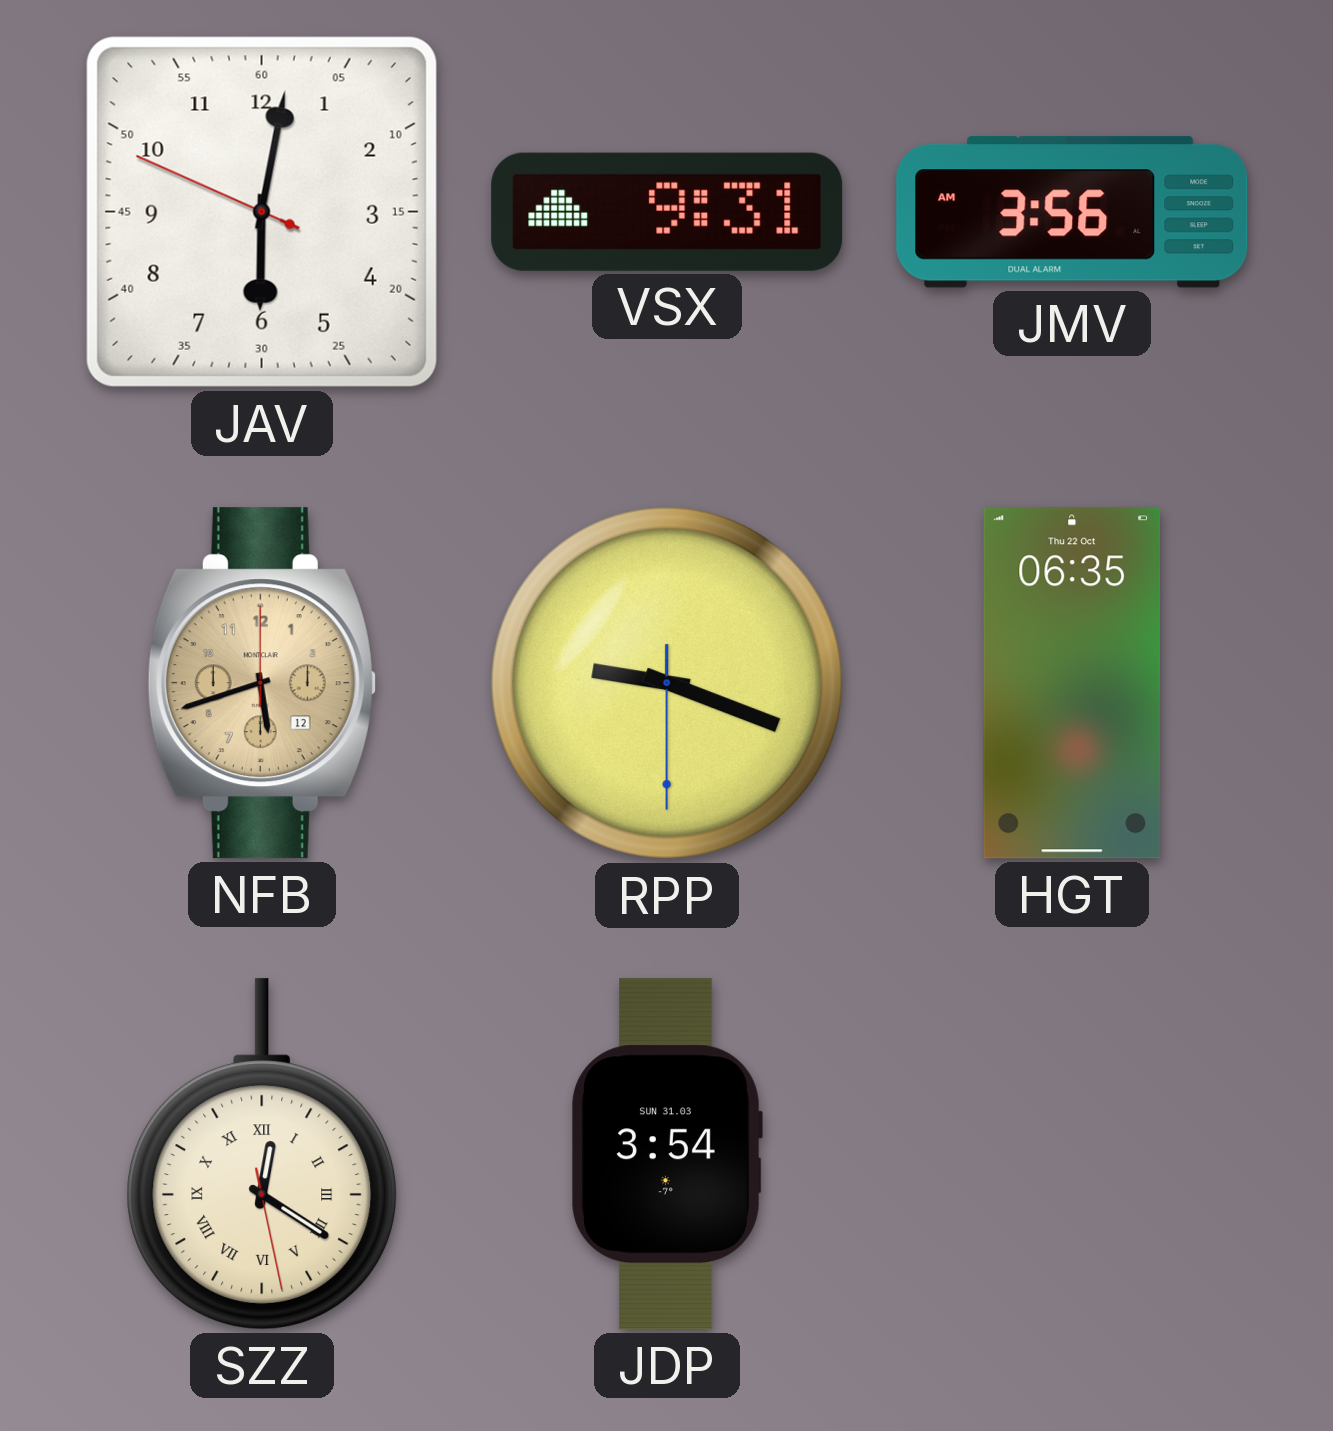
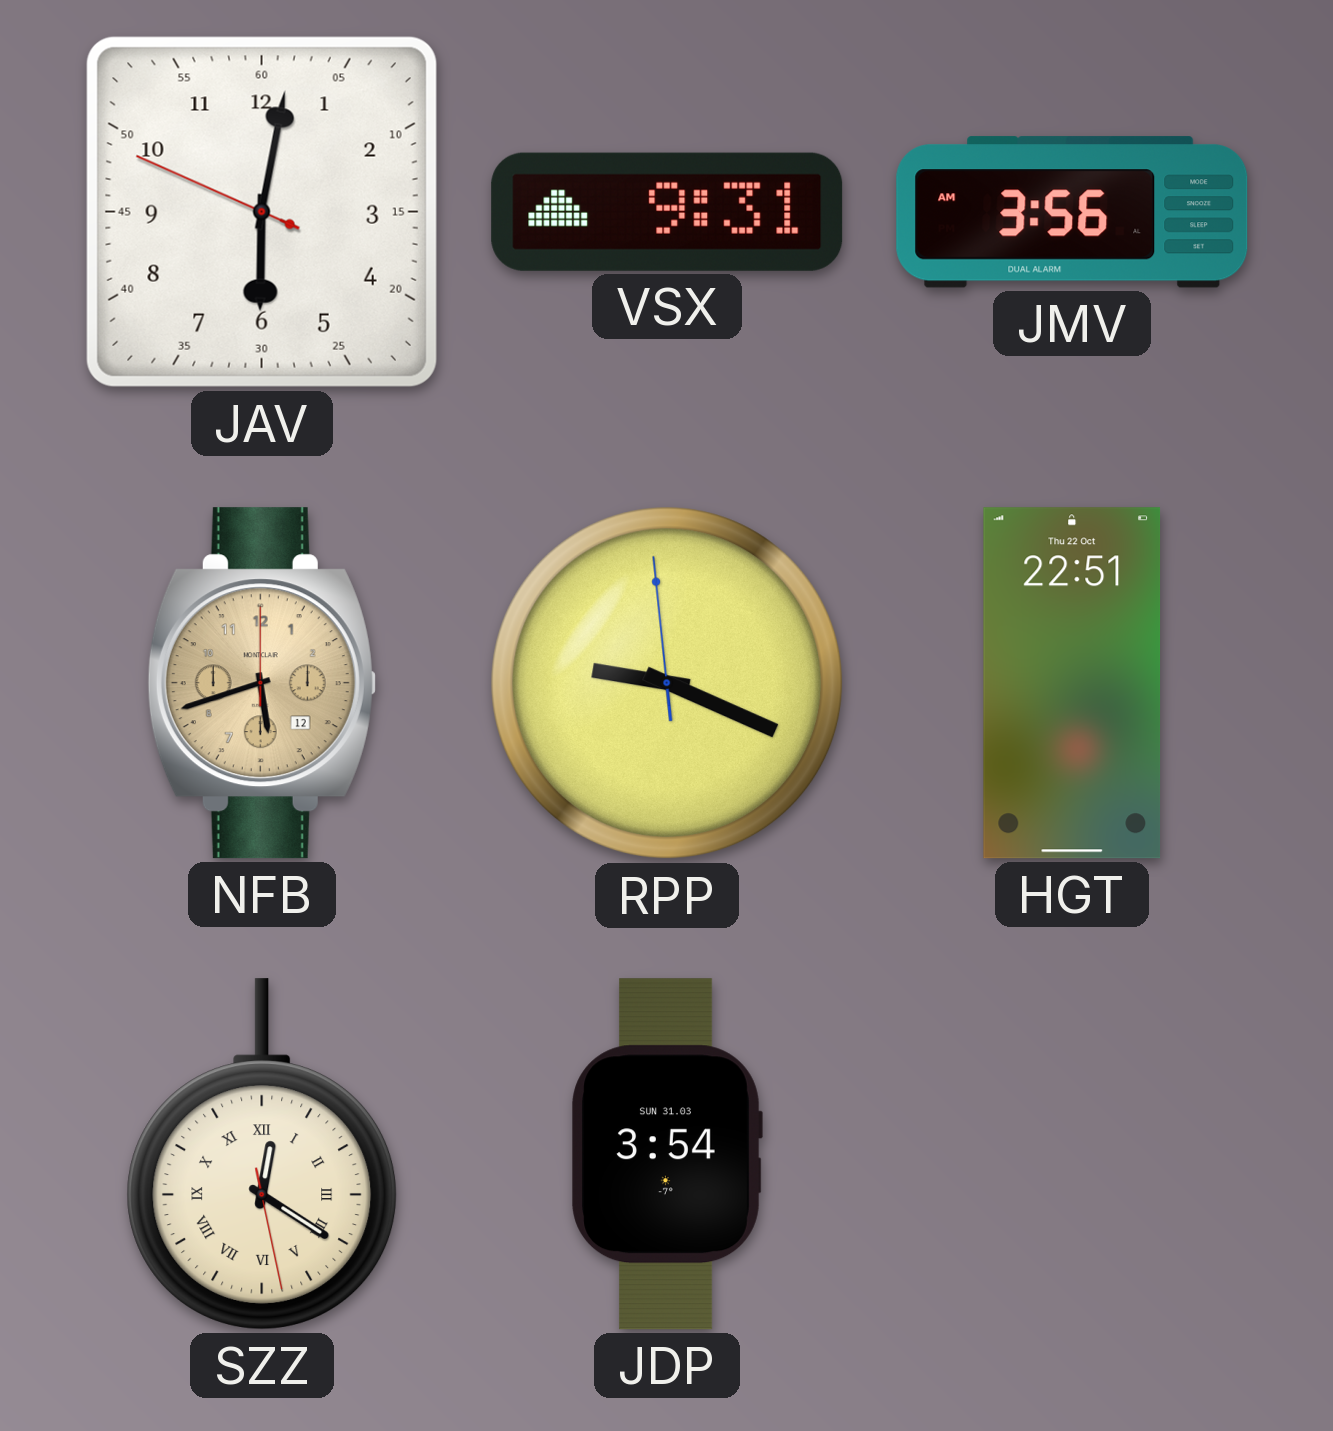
RPP: 9:18:30 -> 9:18:59 (667, 683)
HGT: 06:35 -> 22:51 (1072, 683)
